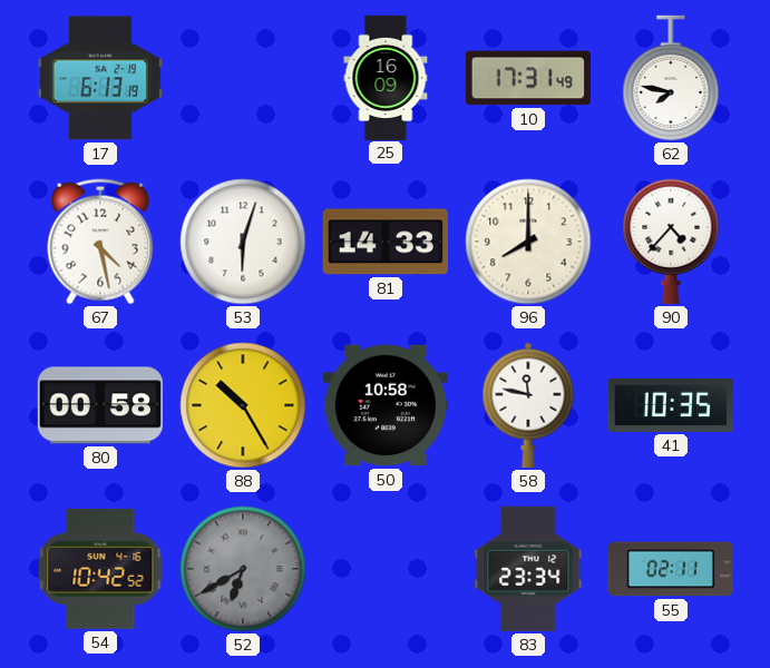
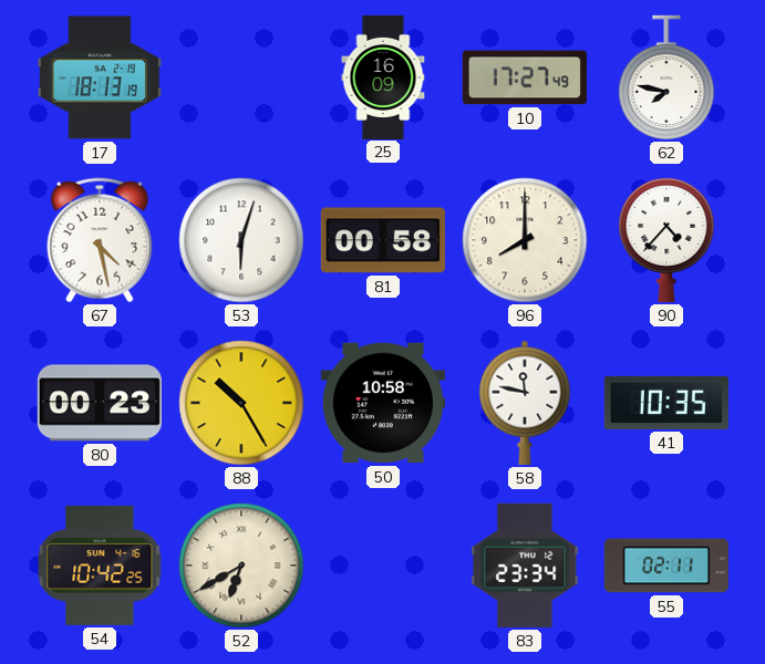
17: 6:13 -> 18:13 (100, 77)
10: 17:31 -> 17:27 (525, 77)
81: 14:33 -> 00:58 (383, 240)
80: 00:58 -> 00:23 (100, 403)
54: 10:42:52 -> 10:42:25 (100, 566)
52 dial: grey -> cream (241, 566)
